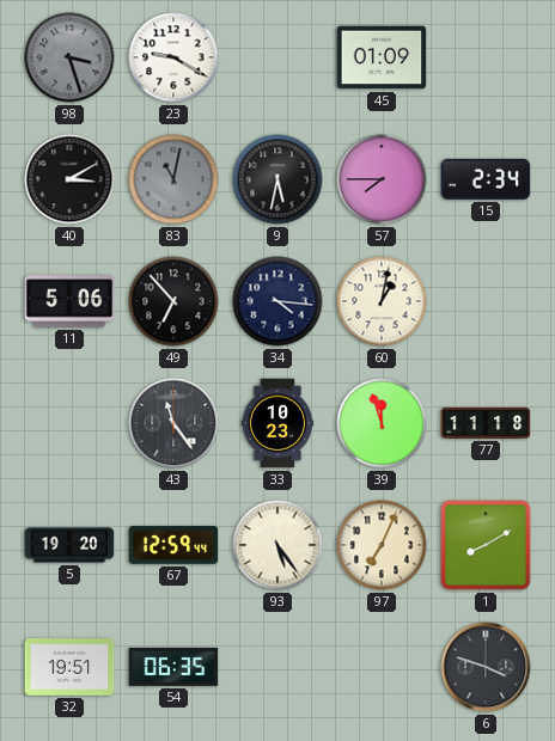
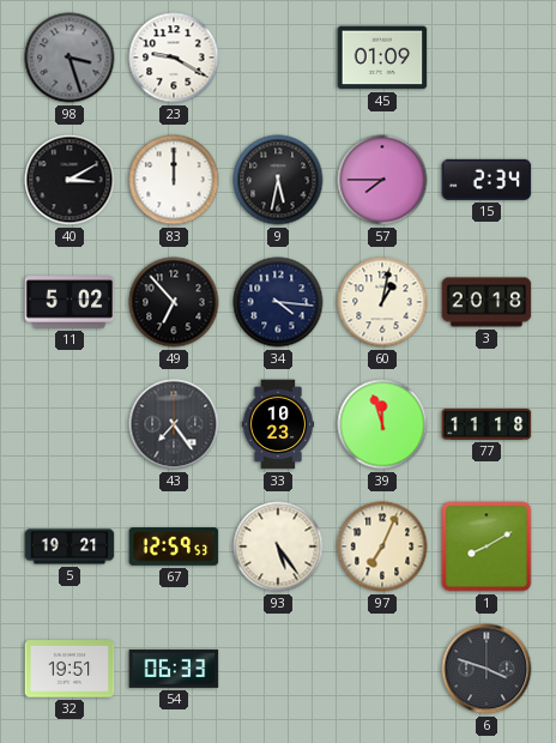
83: 11:02 -> 12:00 (174, 180)
83 dial: grey -> white (174, 180)
11: 5:06 -> 5:02 (69, 302)
3: none -> 20:18 (486, 302)
43: 11:24 -> 7:24 (174, 424)
5: 19:20 -> 19:21 (69, 546)
67: 12:59:44 -> 12:59:53 (174, 546)
54: 06:35 -> 06:33 (174, 669)
